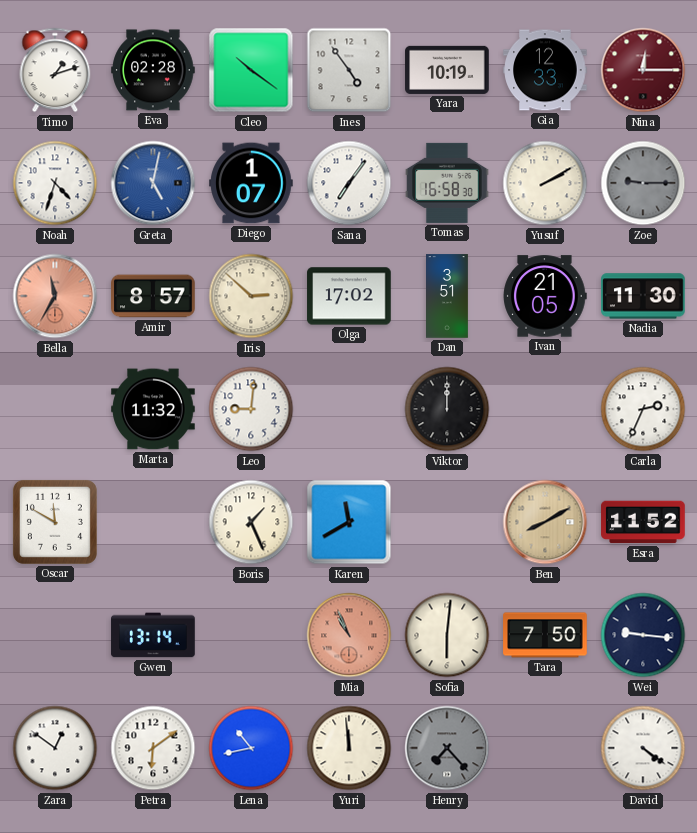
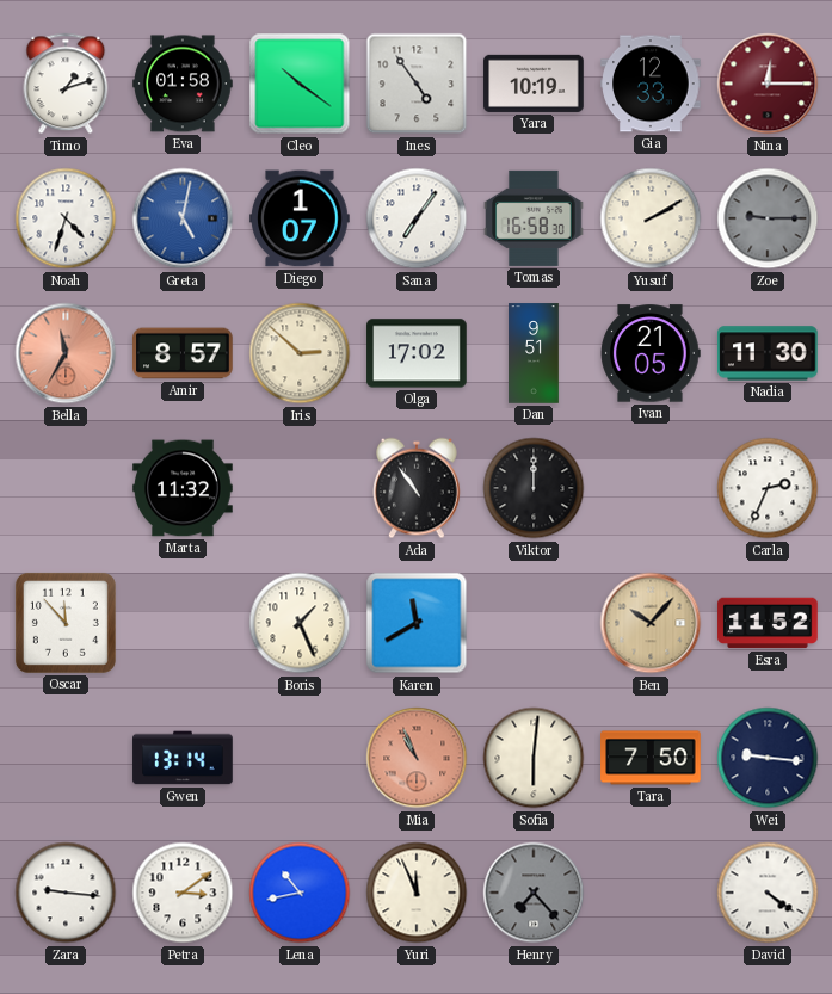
Eva: 02:28 -> 01:58 (183, 84)
Dan: 3:51 -> 9:51 (535, 353)
Leo: 9:01 -> none (251, 409)
Ada: none -> 10:54 (417, 488)
Oscar: 11:50 -> 11:53 (66, 623)
Ben: 8:10 -> 10:07 (651, 623)
Zara: 12:51 -> 9:16 (66, 893)
Petra: 6:09 -> 3:09 (183, 893)
Yuri: 11:59 -> 11:56 (417, 893)
